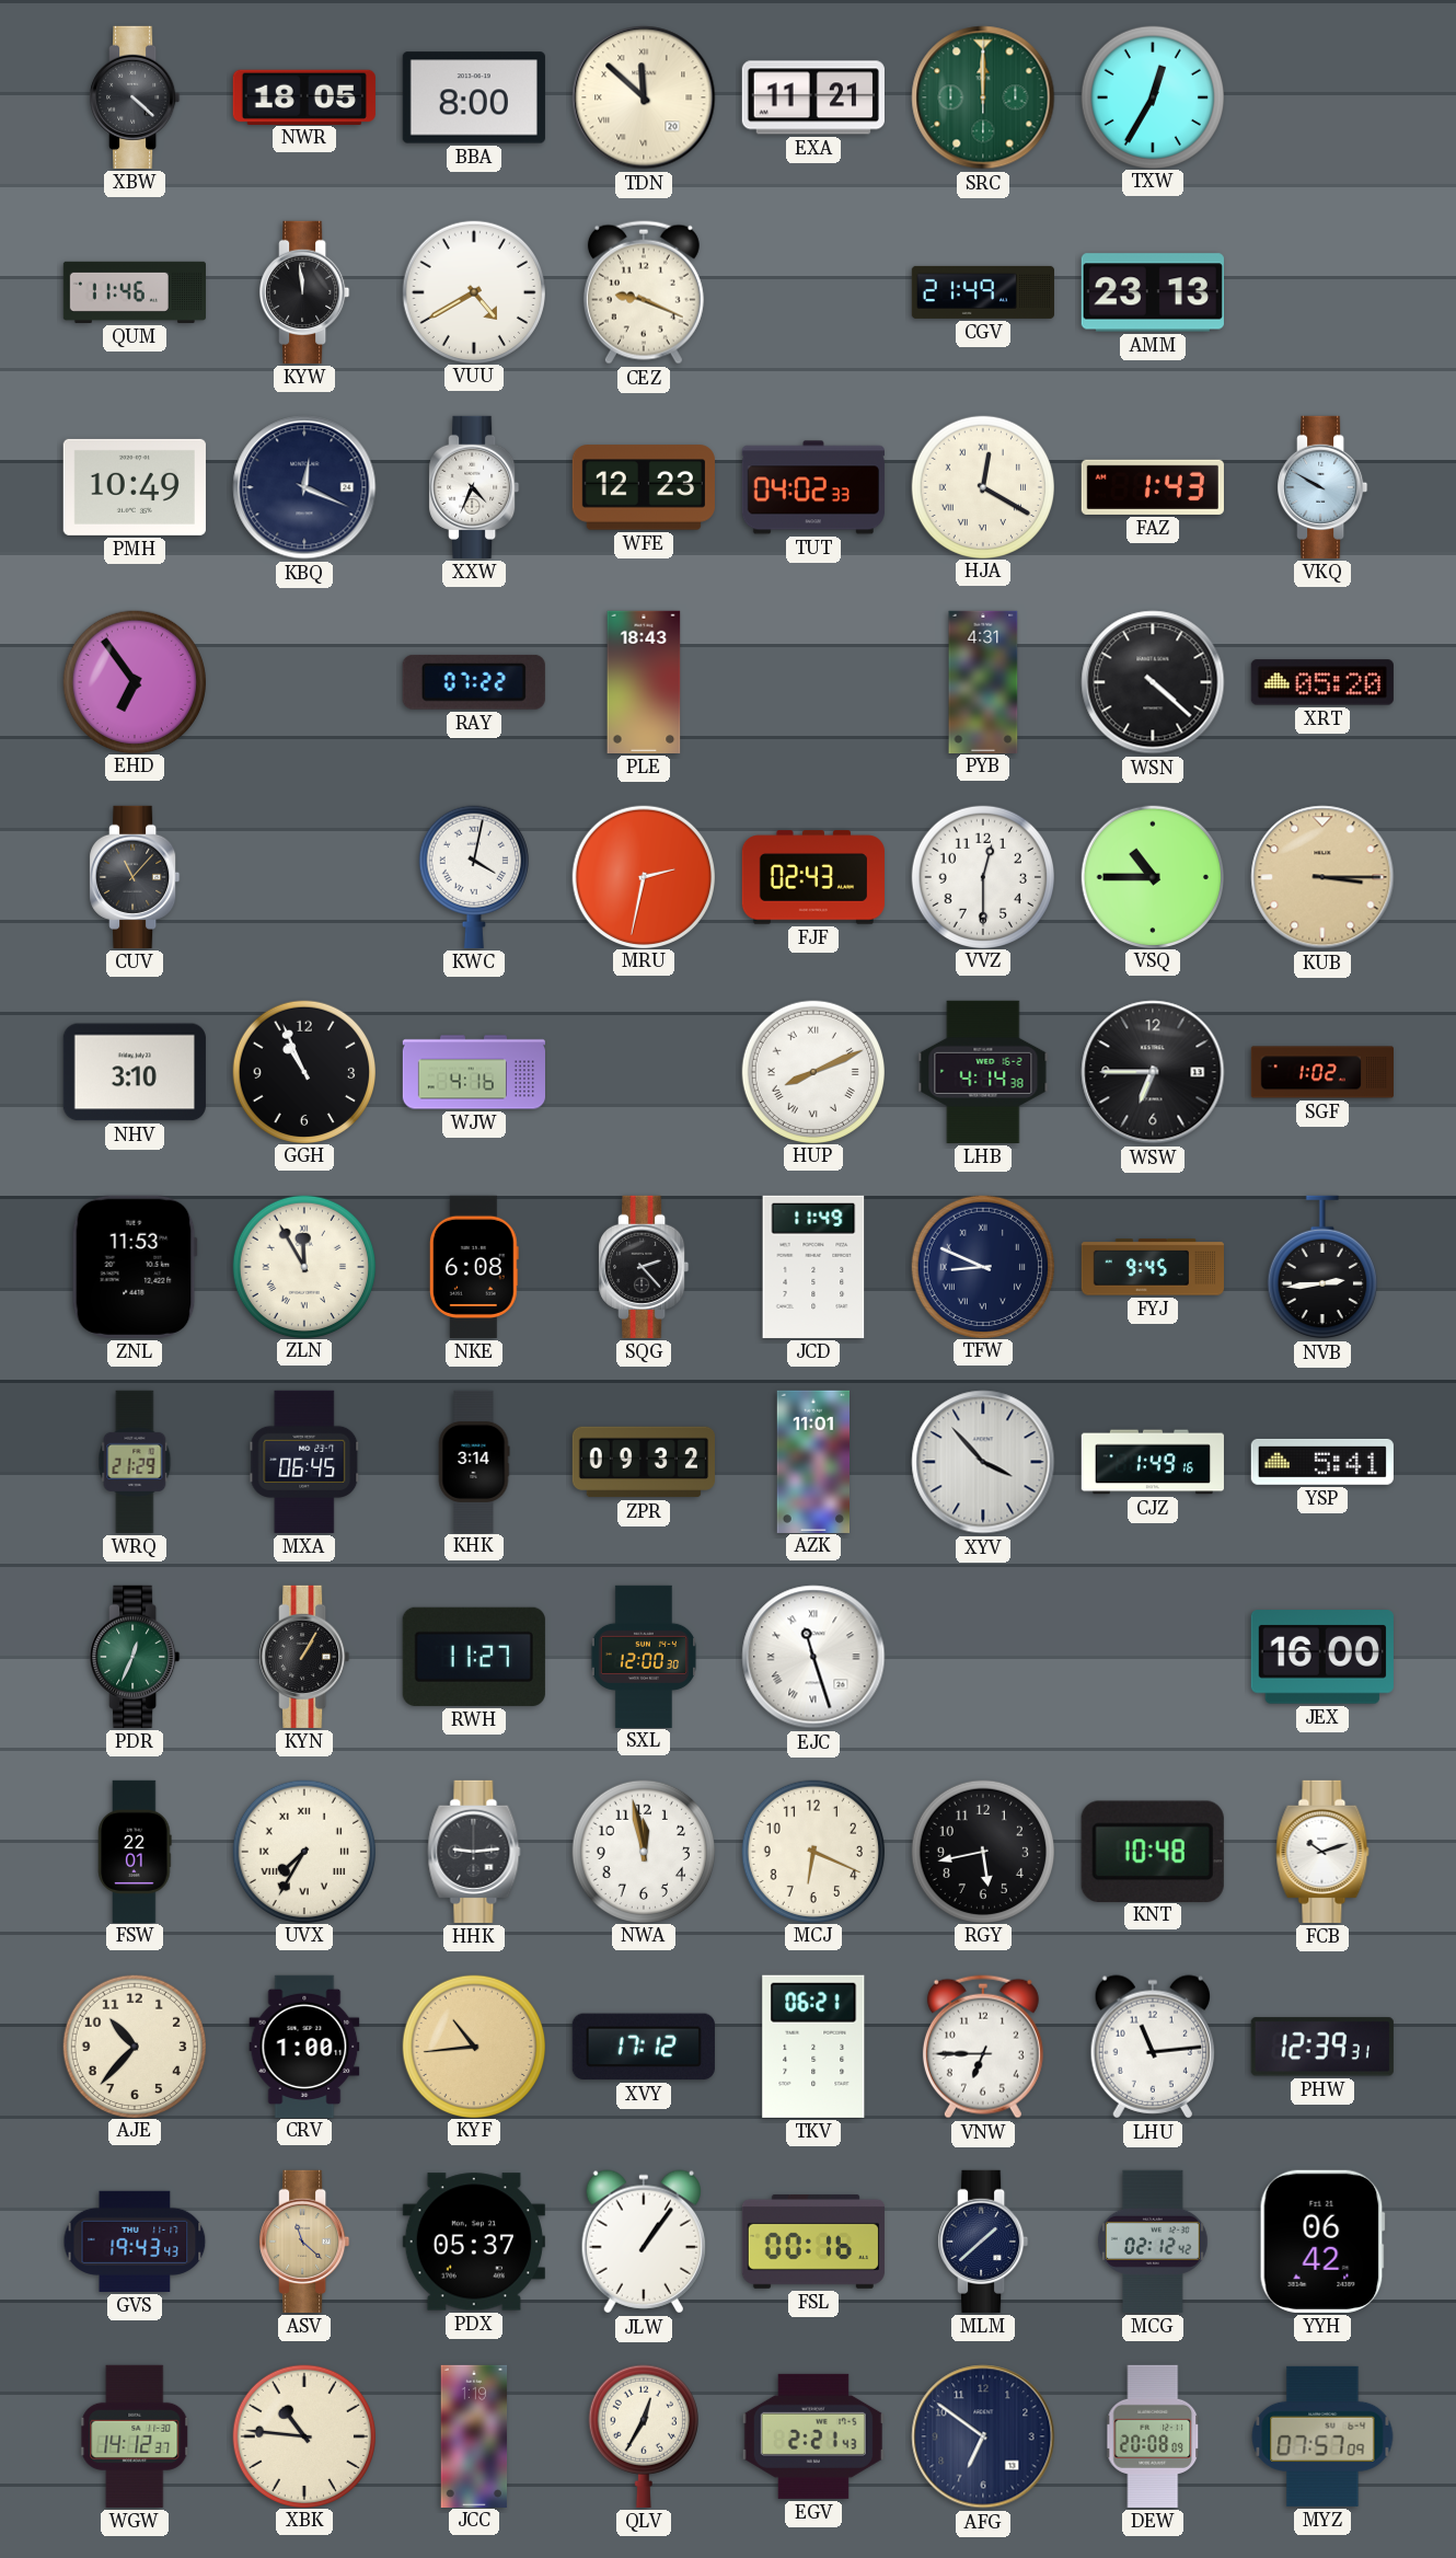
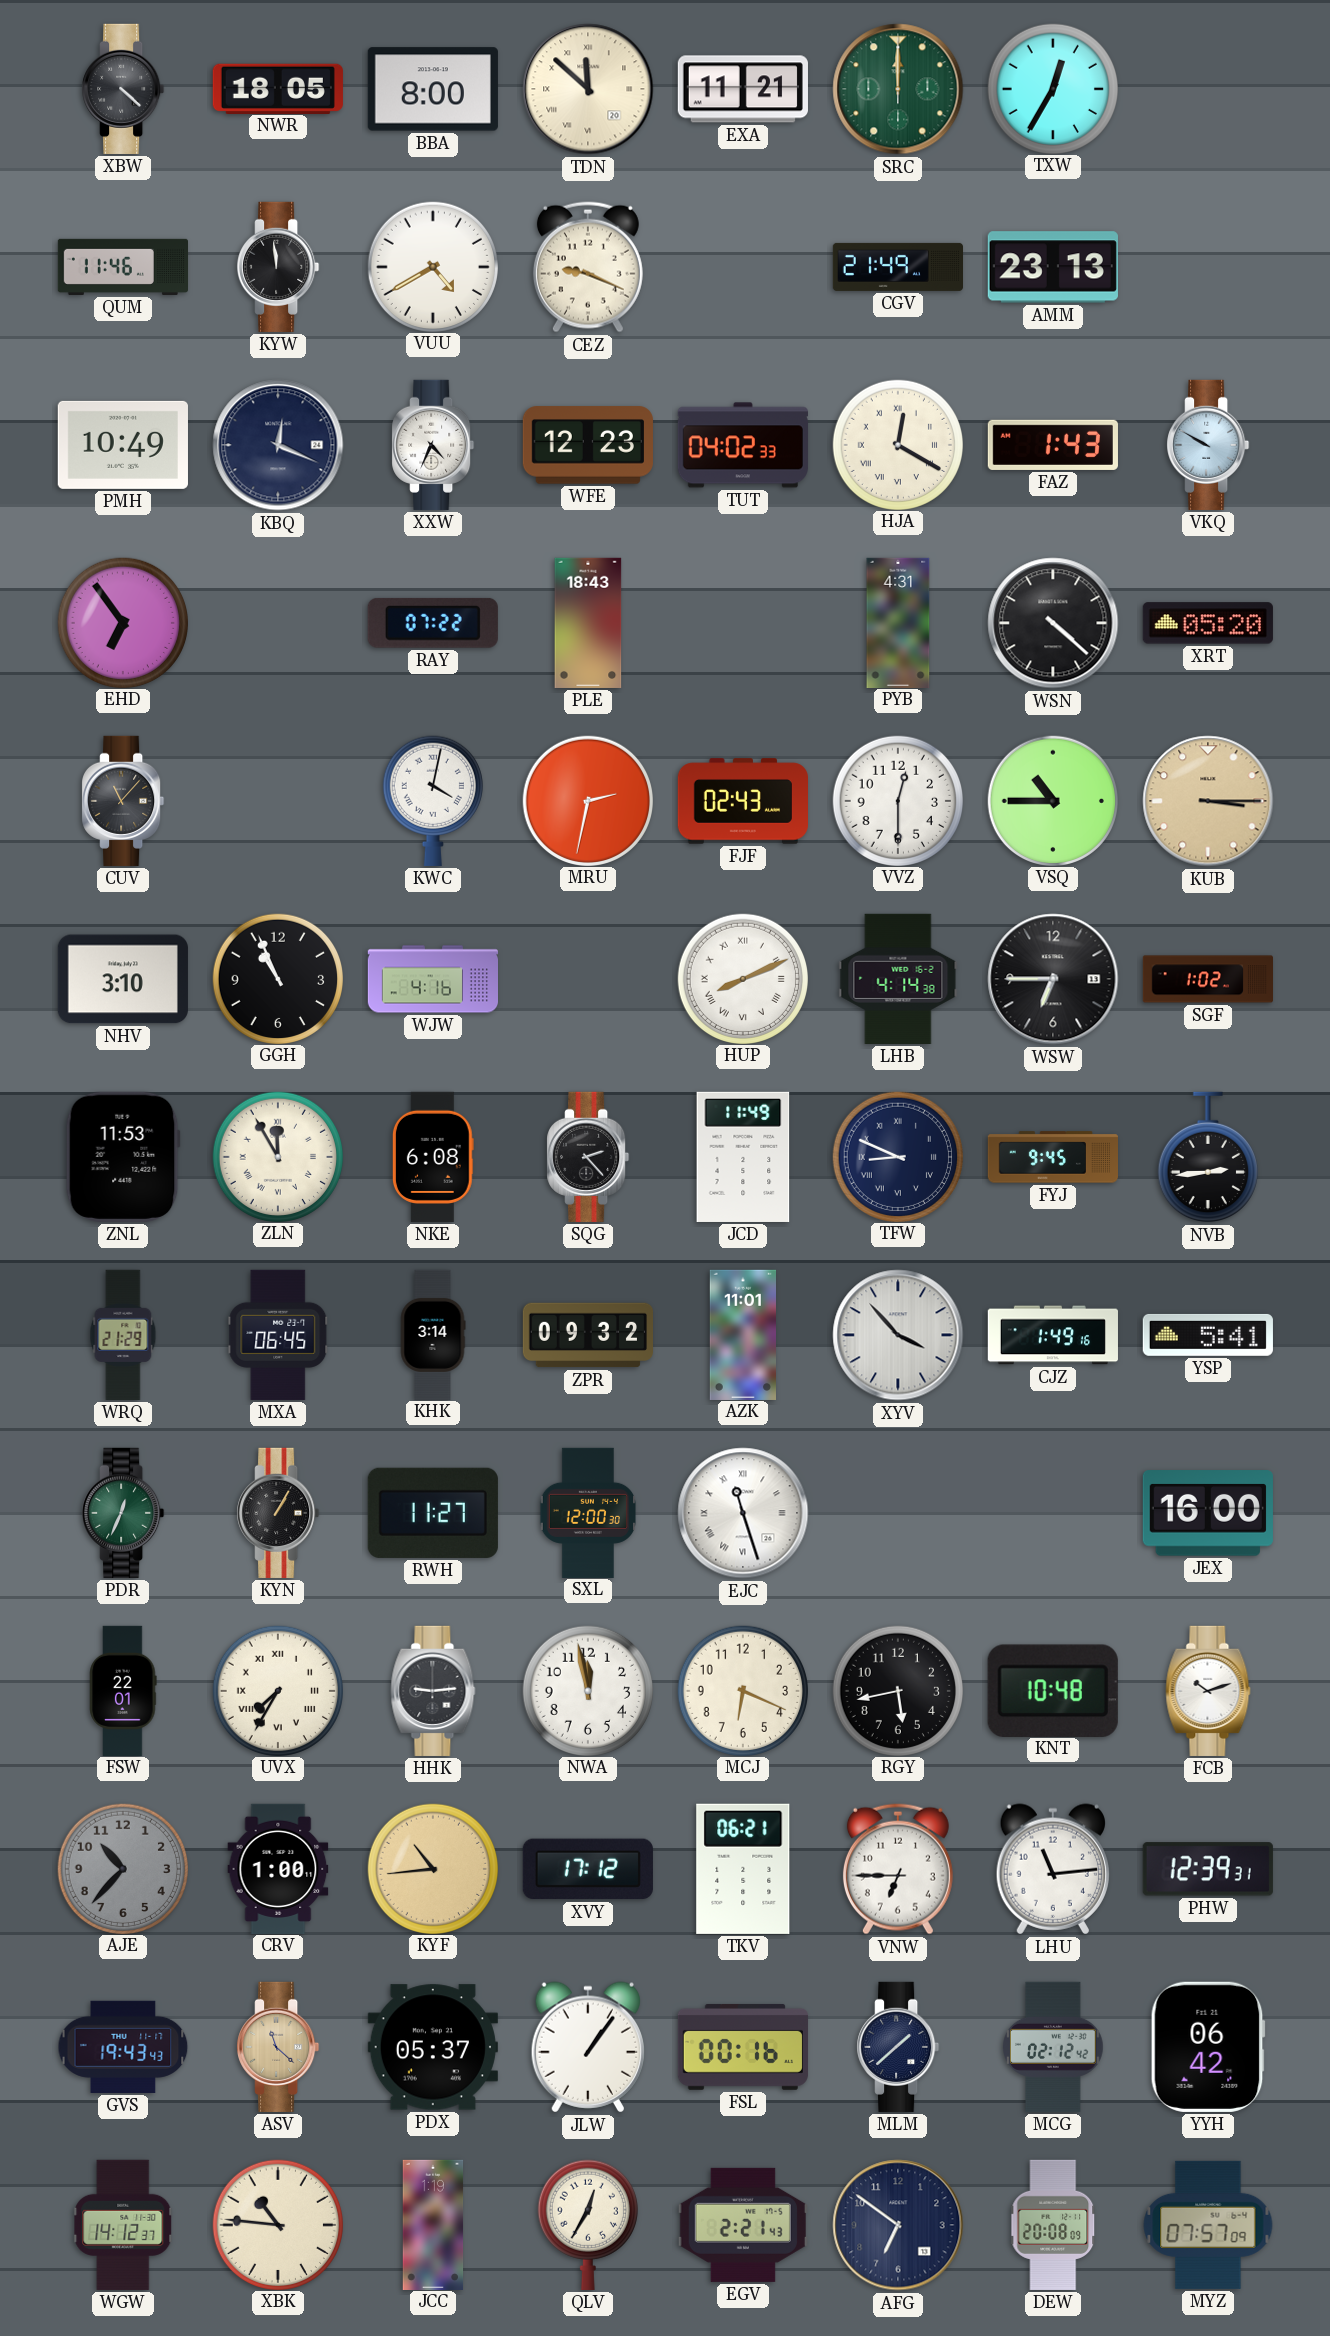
AJE dial: cream -> grey (122, 1868)
